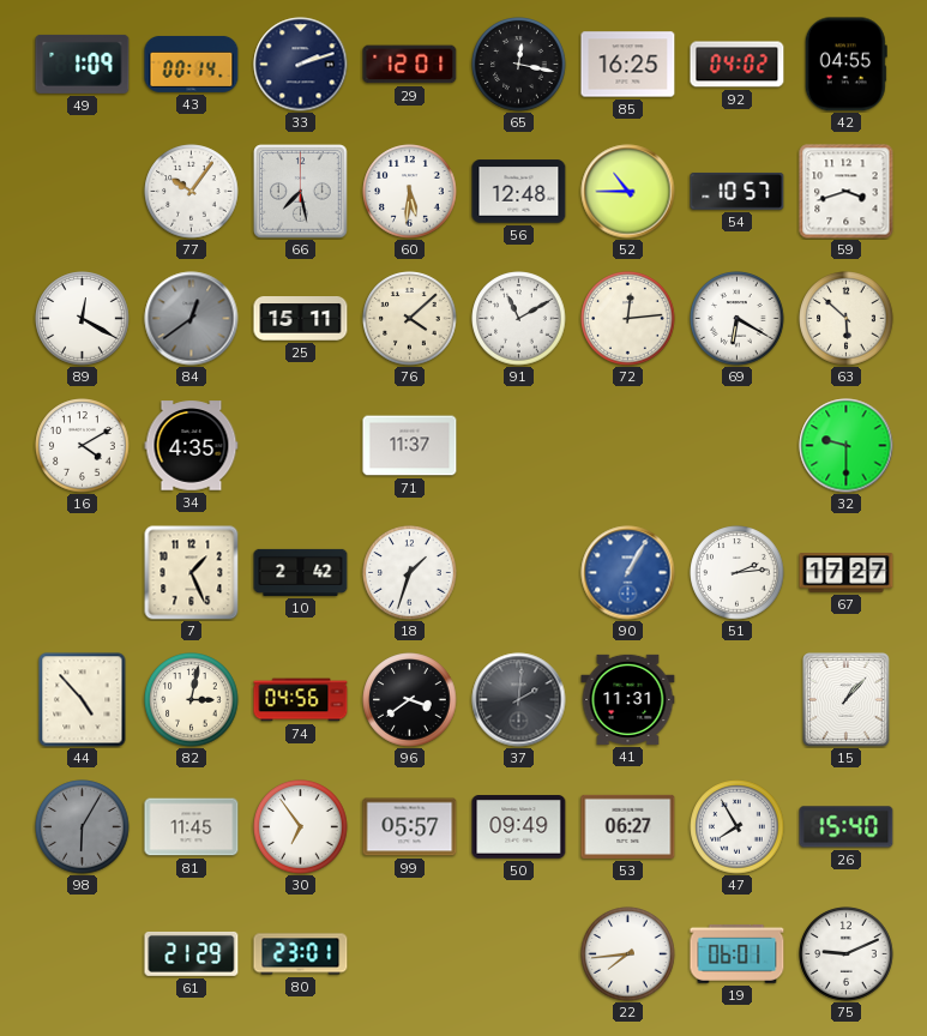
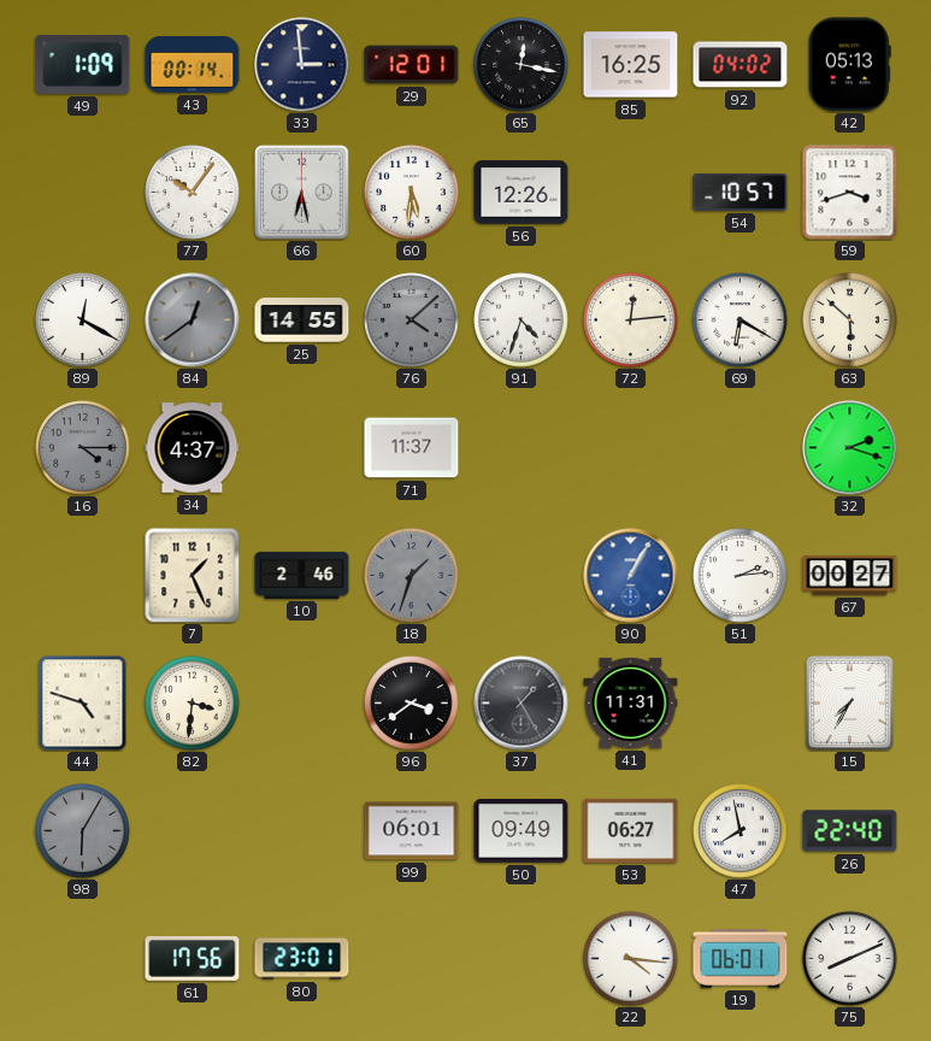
33: 2:12 -> 2:59 (302, 65)
42: 04:55 -> 05:13 (849, 65)
66: 7:28 -> 6:28 (302, 193)
56: 12:48 -> 12:26 (522, 193)
52: 10:45 -> none (628, 192)
25: 15:11 -> 14:55 (302, 320)
76 dial: cream -> grey (412, 320)
91: 11:10 -> 4:33 (522, 320)
16: 4:10 -> 4:15 (83, 448)
16 dial: white -> grey (83, 448)
34: 4:35 -> 4:37 (193, 448)
32: 9:30 -> 2:18 (850, 448)
10: 2:42 -> 2:46 (302, 575)
18 dial: white -> grey (412, 576)
67: 17:27 -> 00:27 (850, 576)
44: 4:53 -> 4:48 (83, 704)
82: 3:02 -> 3:31 (193, 704)
74: 04:56 -> none (301, 700)
37: 2:01 -> 1:25 (522, 704)
15: 1:07 -> 7:35 (850, 704)
81: 11:45 -> none (192, 827)
30: 6:54 -> none (301, 827)
99: 05:57 -> 06:01 (412, 831)
47: 7:55 -> 7:58 (741, 831)
26: 15:40 -> 22:40 (850, 831)
61: 21:29 -> 17:56 (193, 958)
22: 7:44 -> 4:16 (631, 959)
75: 9:11 -> 8:11 (850, 959)
